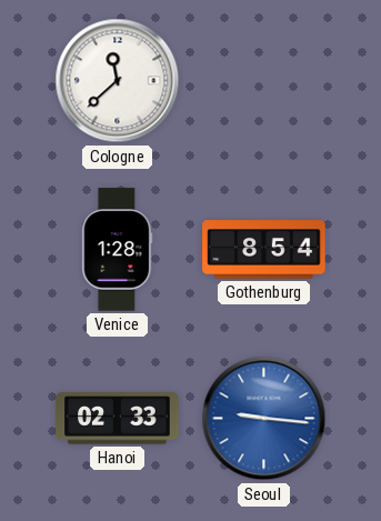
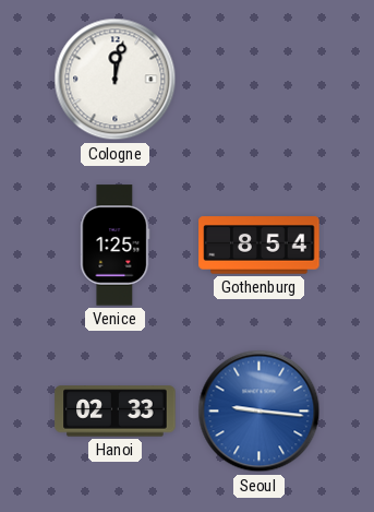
Cologne: 11:38 -> 12:02 (116, 80)
Venice: 1:28 -> 1:25 (116, 246)
